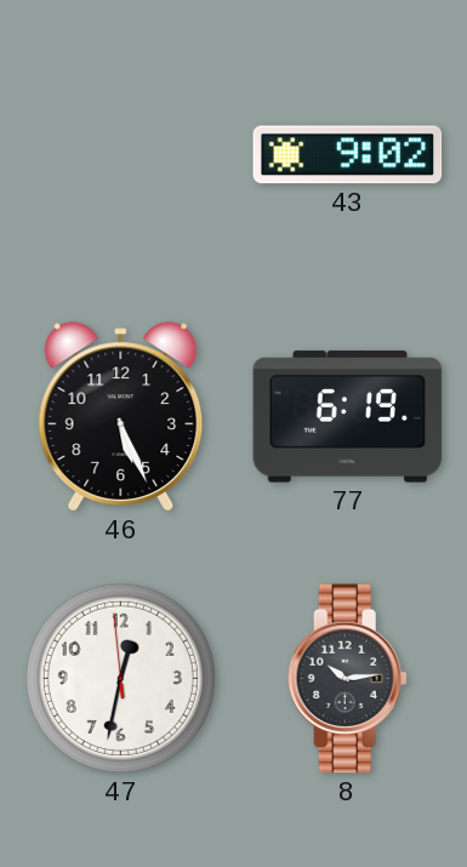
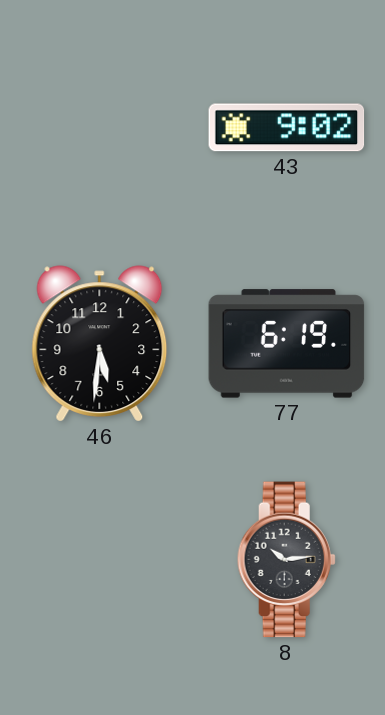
46: 5:26 -> 5:31 (100, 344)
47: 12:31 -> none (120, 678)
